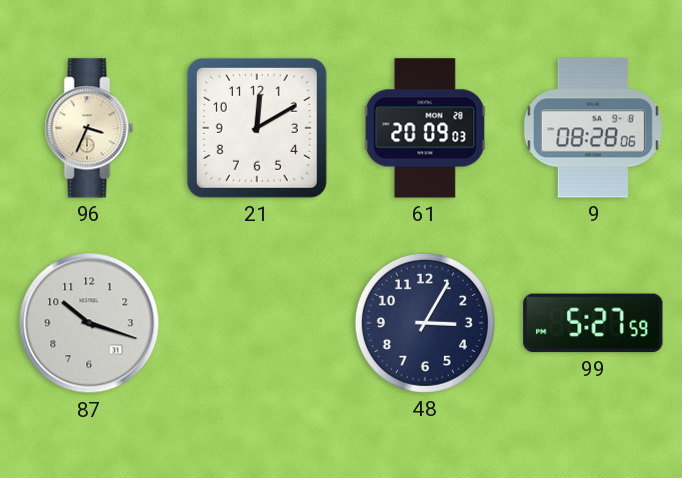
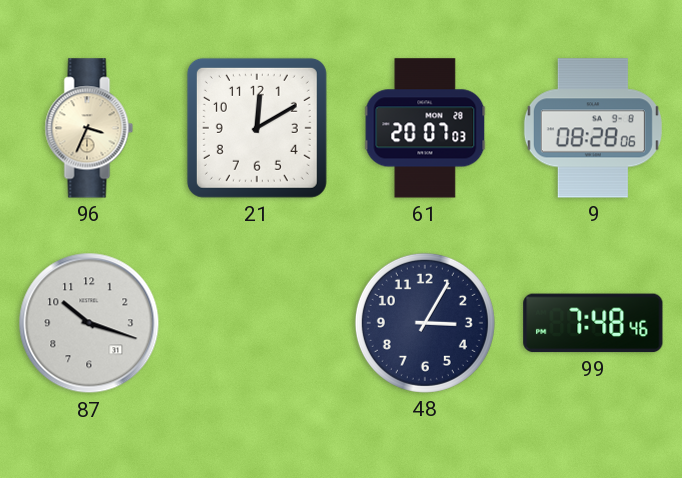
61: 20:09 -> 20:07 (425, 128)
99: 5:27 -> 7:48 (593, 323)
